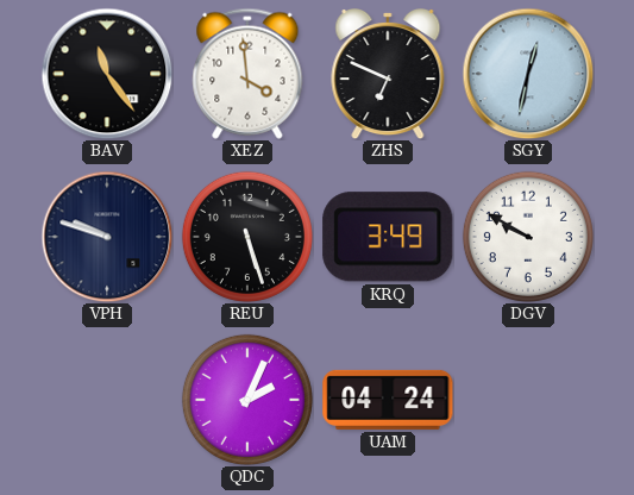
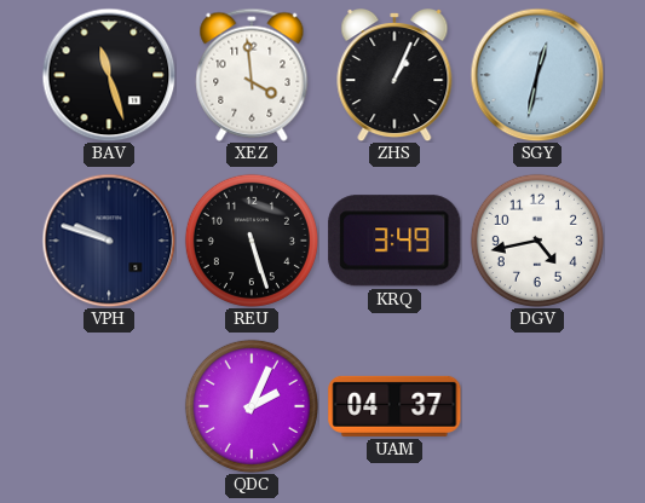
BAV: 11:24 -> 11:27 (109, 75)
ZHS: 6:49 -> 1:04 (395, 76)
DGV: 9:50 -> 4:43 (537, 241)
UAM: 04:24 -> 04:37 (395, 406)
